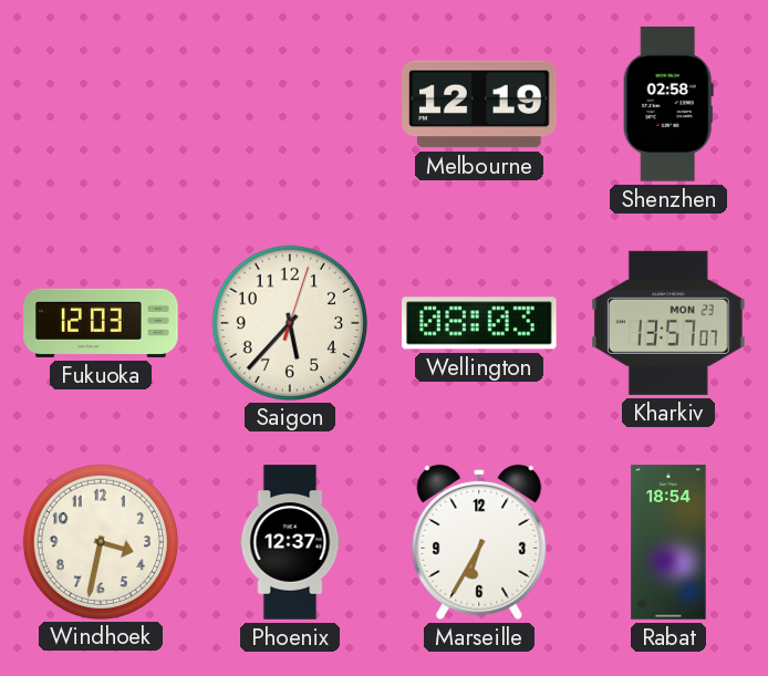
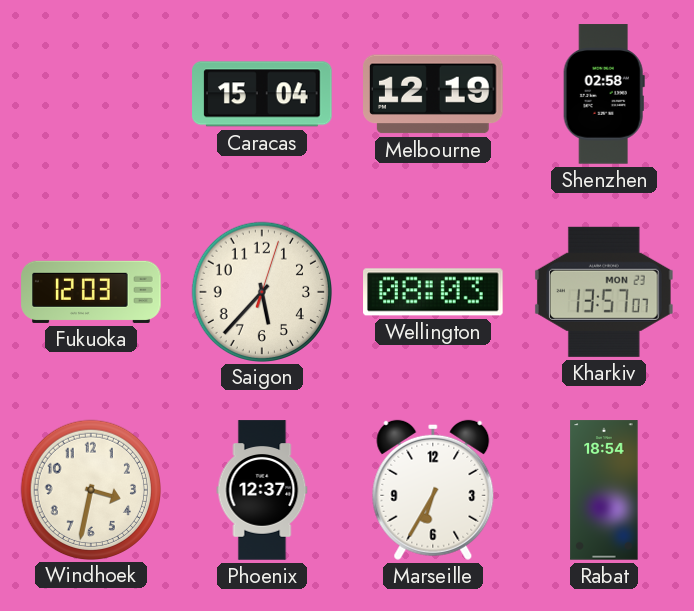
Caracas: none -> 15:04 (263, 94)
